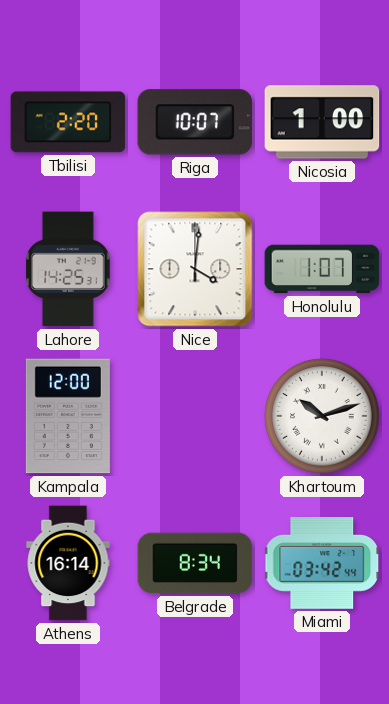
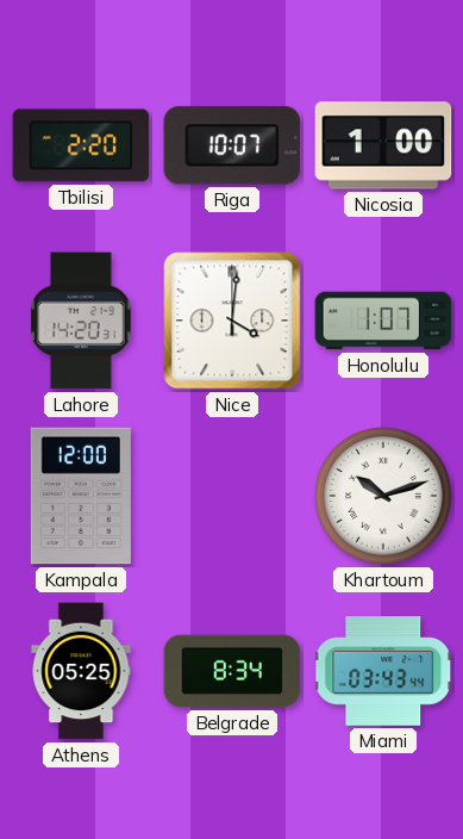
Lahore: 14:25 -> 14:20 (81, 321)
Athens: 16:14 -> 05:25 (81, 671)
Miami: 03:42 -> 03:43 (384, 672)
